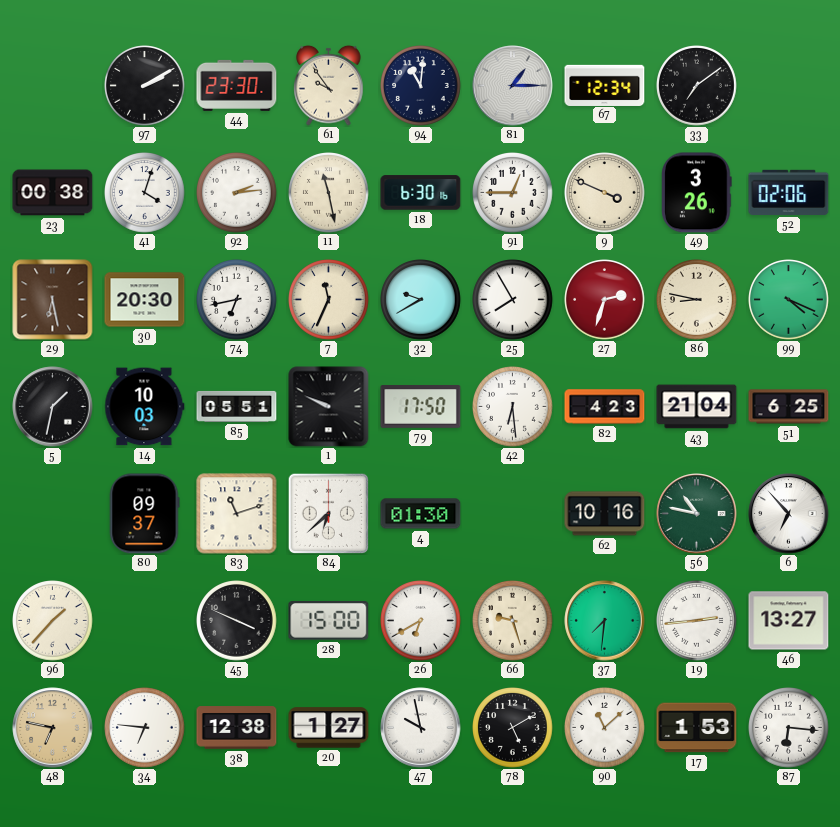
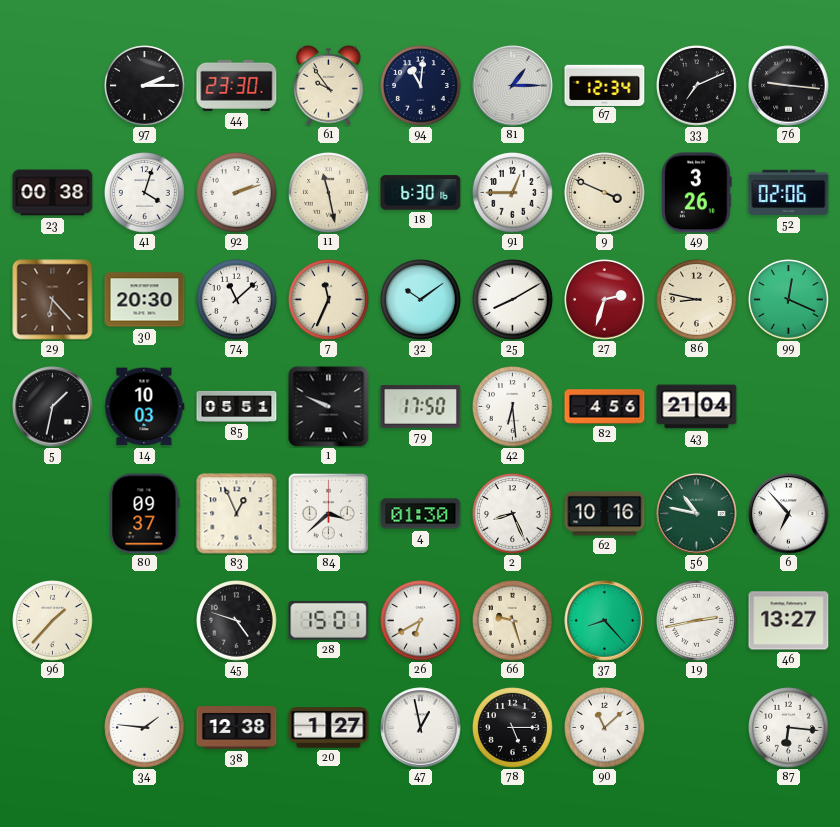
97: 2:10 -> 2:15 (145, 86)
33: 7:09 -> 7:11 (697, 86)
76: none -> 9:16 (789, 86)
92: 2:14 -> 2:12 (237, 193)
29: 6:28 -> 6:23 (53, 300)
74: 6:43 -> 11:08 (237, 300)
32: 9:40 -> 10:09 (421, 300)
25: 7:55 -> 8:10 (513, 300)
99: 4:19 -> 12:19 (789, 300)
82: 4:23 -> 4:56 (605, 407)
51: 6:25 -> none (789, 407)
83: 11:12 -> 12:56 (237, 514)
84: 6:38 -> 3:38 (328, 513)
2: none -> 8:26 (513, 514)
45: 3:49 -> 4:48 (237, 621)
28: 15:00 -> 15:01 (329, 621)
37: 7:31 -> 8:23 (605, 621)
19: 2:44 -> 2:43 (697, 621)
48: 6:47 -> none (53, 728)
34: 6:46 -> 1:46 (145, 728)
47: 9:58 -> 12:58 (421, 728)
78: 5:10 -> 5:15 (513, 728)
17: 1:53 -> none (697, 728)
